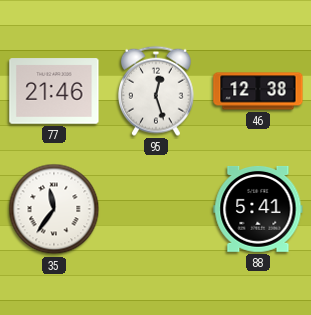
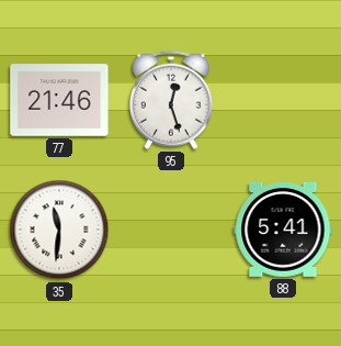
46: 12:38 -> none (258, 91)
35: 11:36 -> 11:31 (59, 230)
